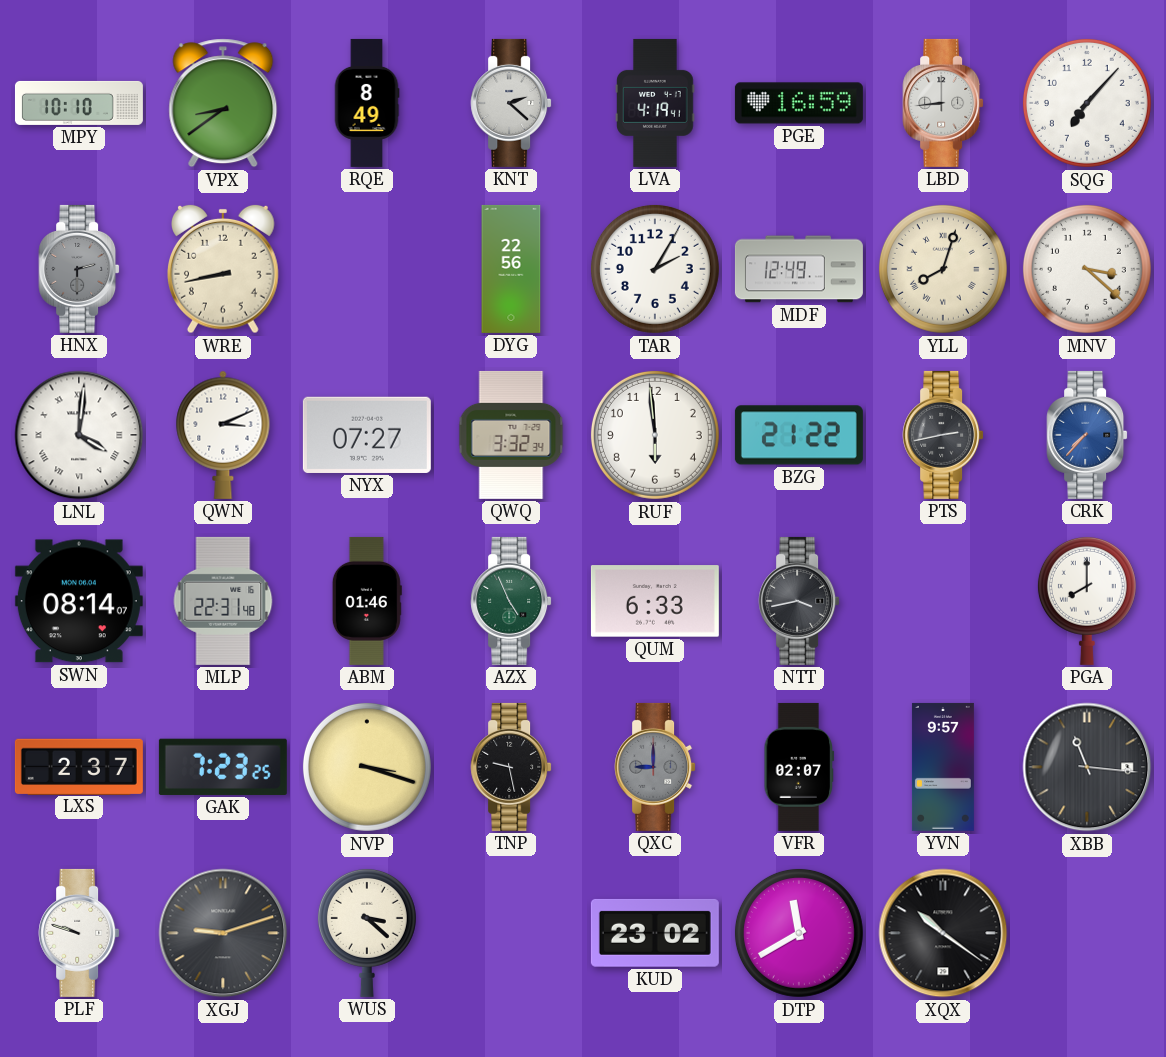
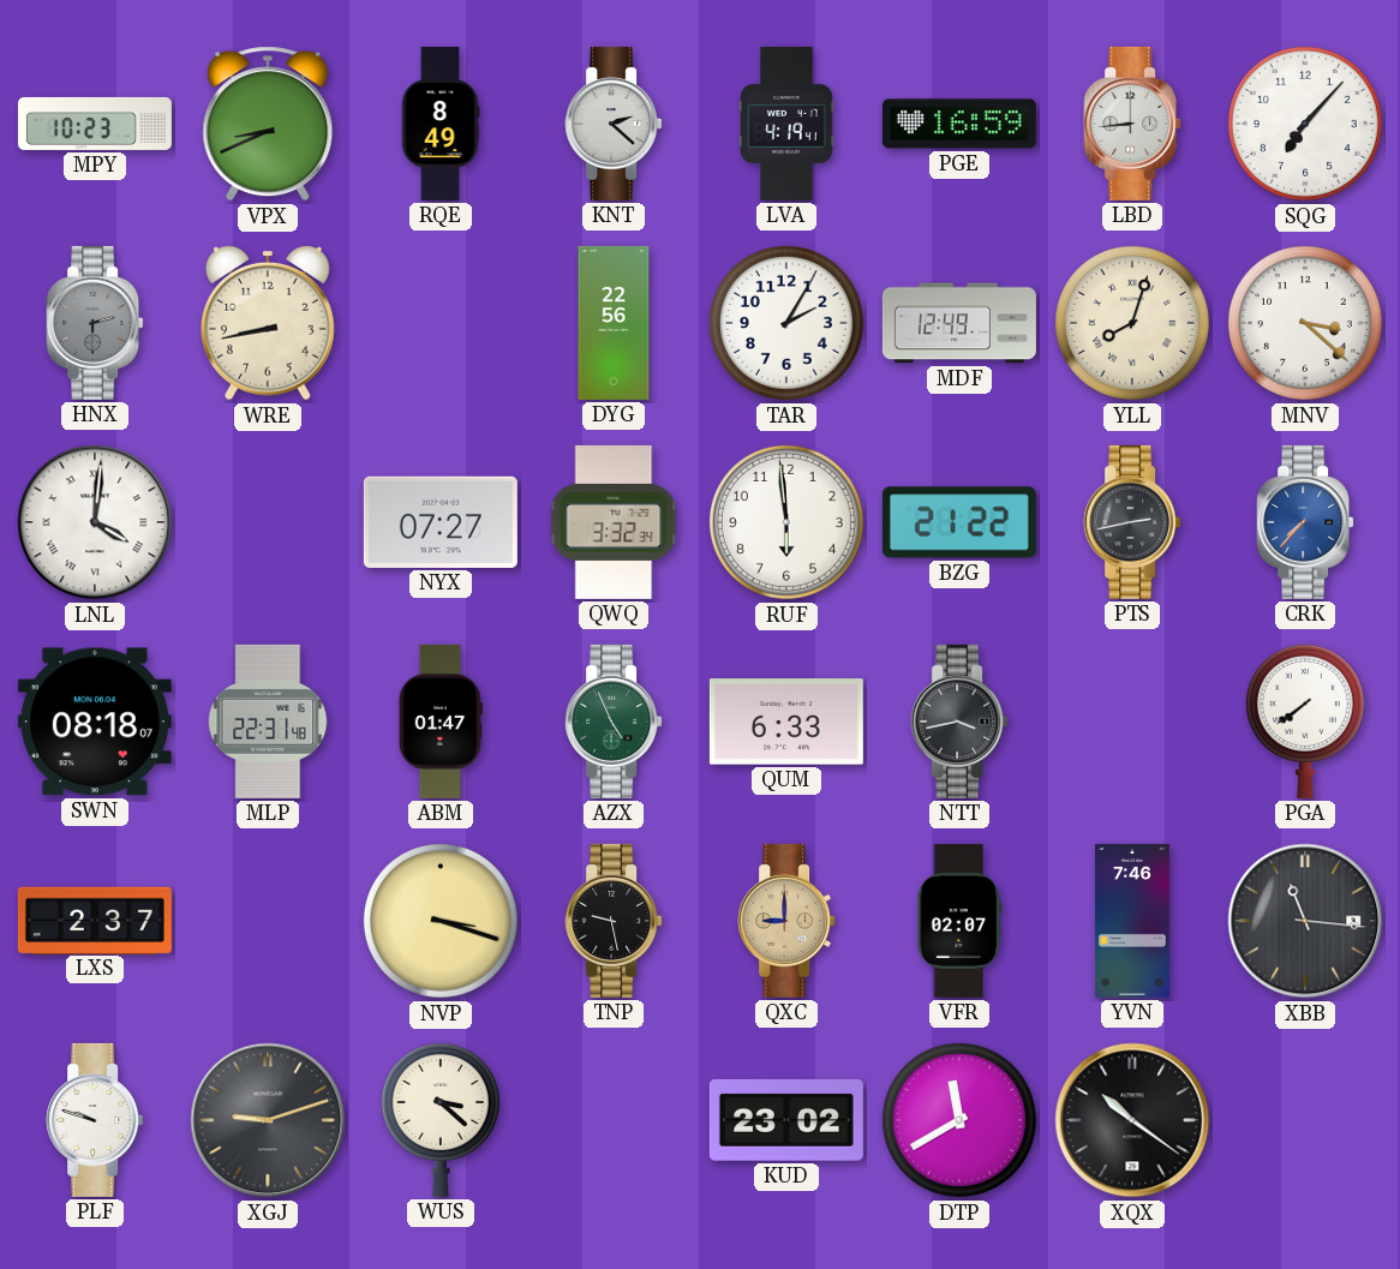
MPY: 10:10 -> 10:23 (95, 124)
VPX: 8:39 -> 8:41 (268, 124)
QWN: 3:11 -> none (223, 435)
SWN: 08:14 -> 08:18 (95, 722)
ABM: 01:46 -> 01:47 (441, 722)
PGA: 8:00 -> 7:39 (1305, 720)
GAK: 7:23 -> none (223, 767)
QXC dial: grey -> champagne (786, 921)
YVN: 9:57 -> 7:46 (1132, 921)
